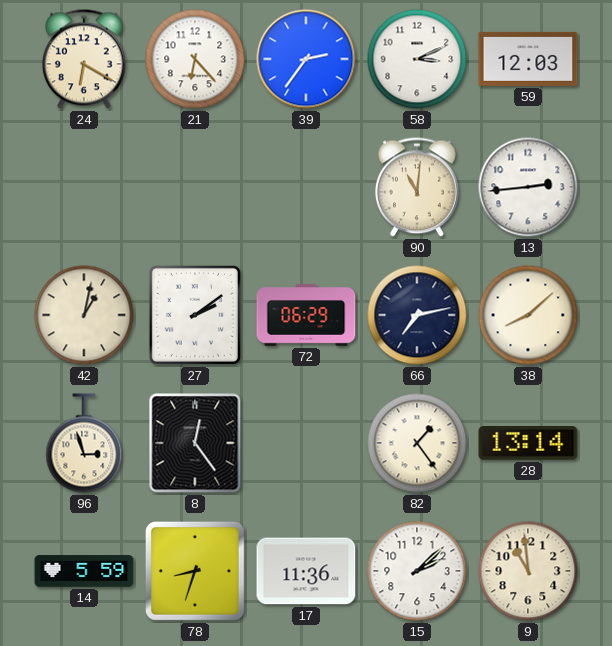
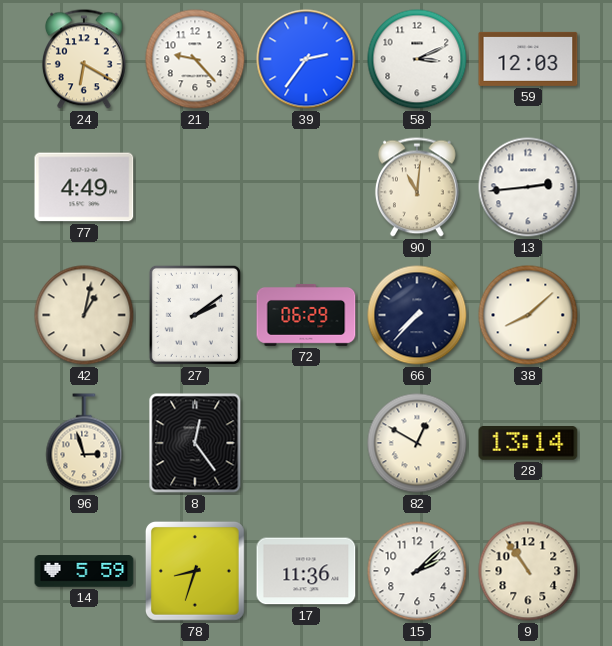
21: 6:23 -> 9:23 (195, 59)
77: none -> 4:49 (84, 187)
66: 7:13 -> 7:37 (417, 315)
82: 1:24 -> 12:50 (417, 443)
9: 10:59 -> 10:54 (528, 571)
